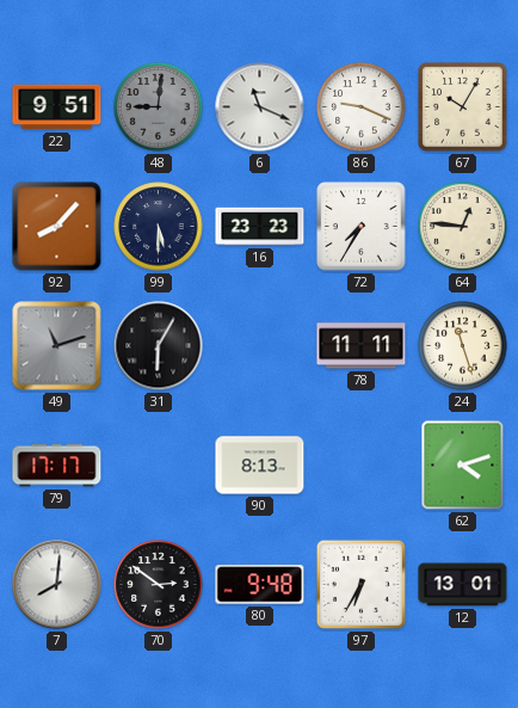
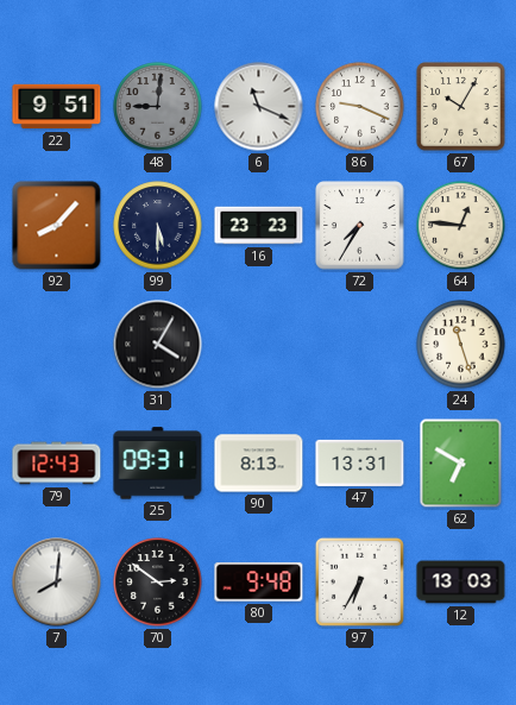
49: 11:12 -> none (57, 346)
31: 6:05 -> 4:05 (158, 345)
78: 11:11 -> none (362, 346)
79: 17:17 -> 12:43 (57, 464)
25: none -> 09:31 (158, 464)
47: none -> 13:31 (360, 462)
62: 4:12 -> 6:50 (461, 464)
12: 13:01 -> 13:03 (461, 583)
